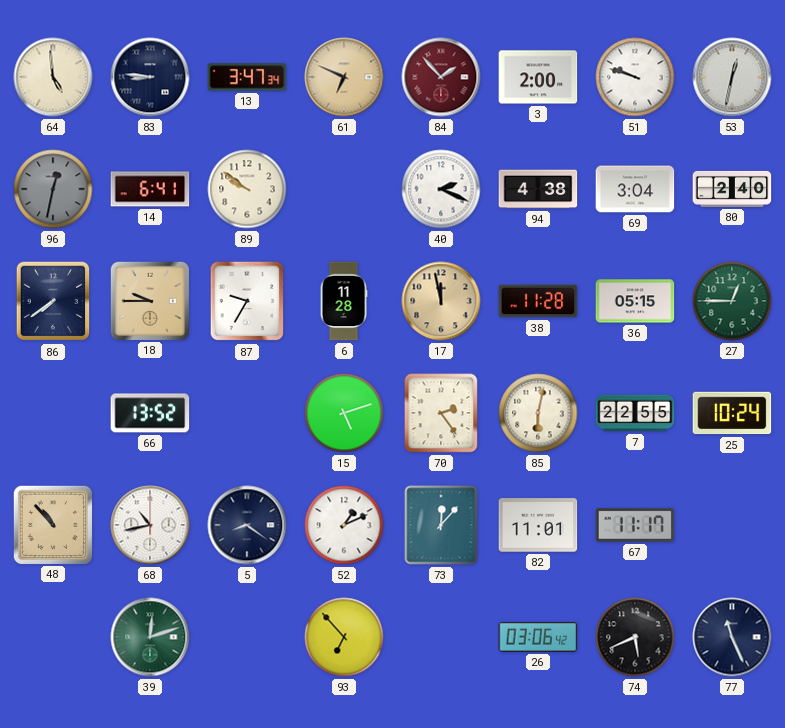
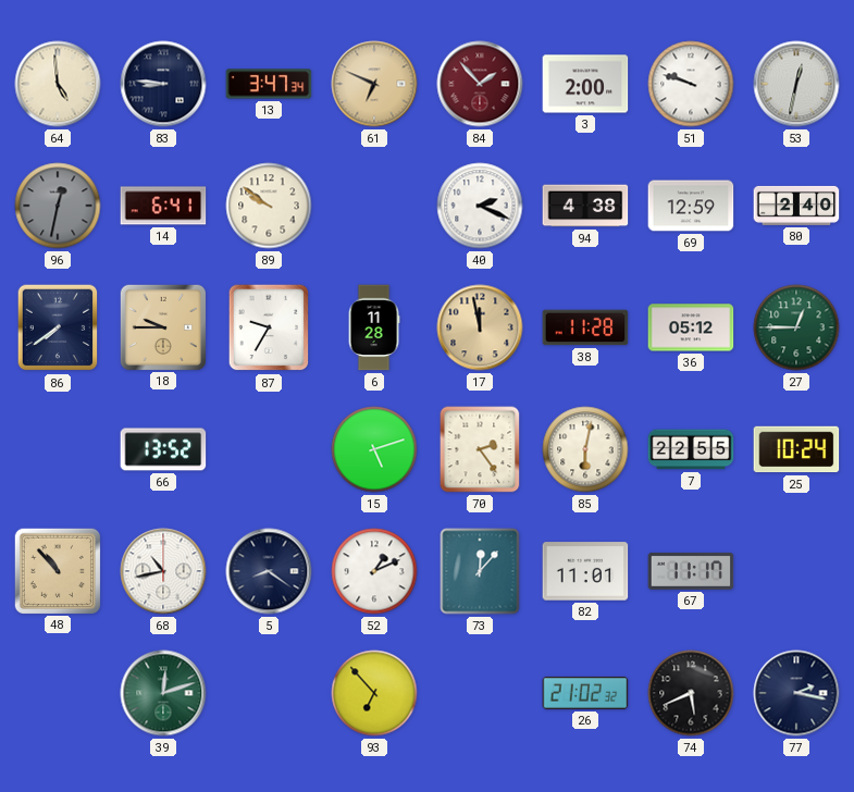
69: 3:04 -> 12:59 (691, 206)
36: 05:15 -> 05:12 (691, 327)
26: 03:06 -> 21:02 (585, 693)
77: 11:26 -> 2:17 (796, 693)
